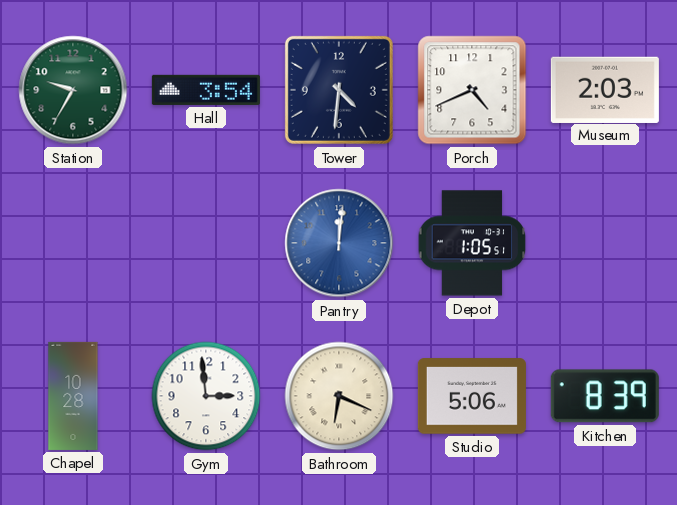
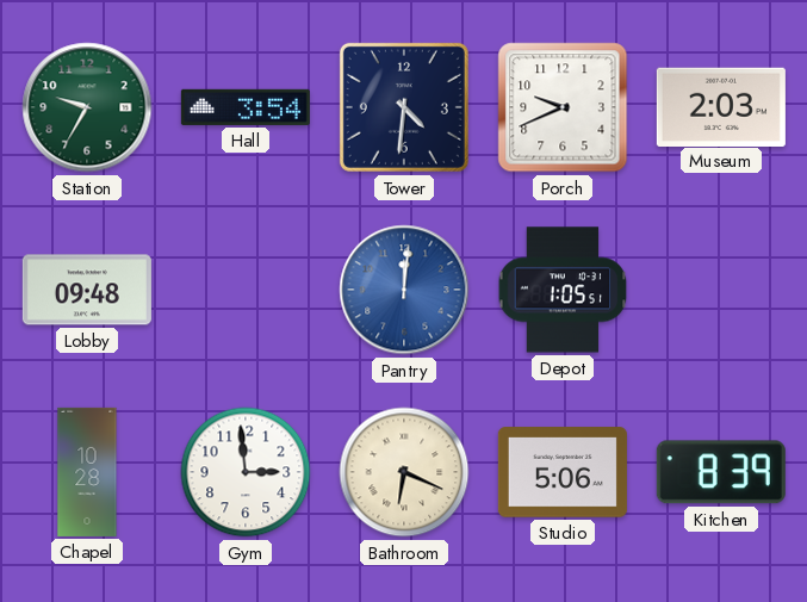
Porch: 4:41 -> 9:41 (563, 107)
Lobby: none -> 09:48 (87, 290)
